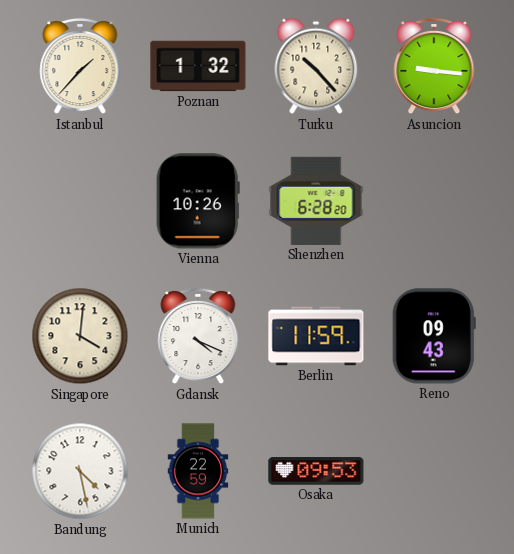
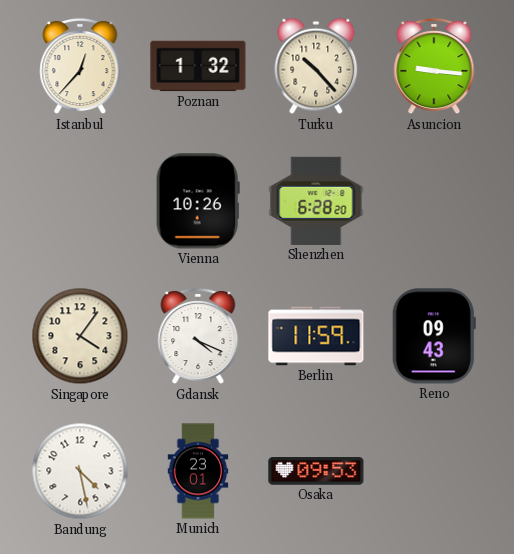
Istanbul: 1:37 -> 12:37 (80, 66)
Singapore: 4:01 -> 4:06 (80, 336)
Munich: 22:59 -> 23:01 (198, 471)
